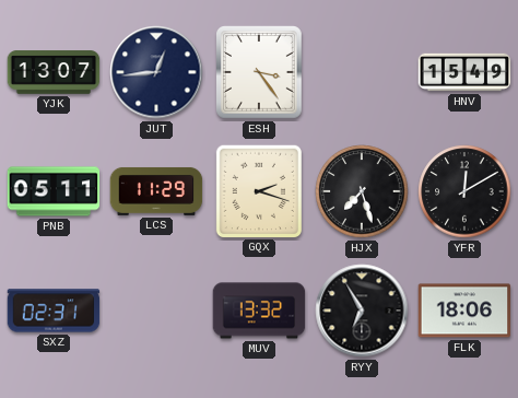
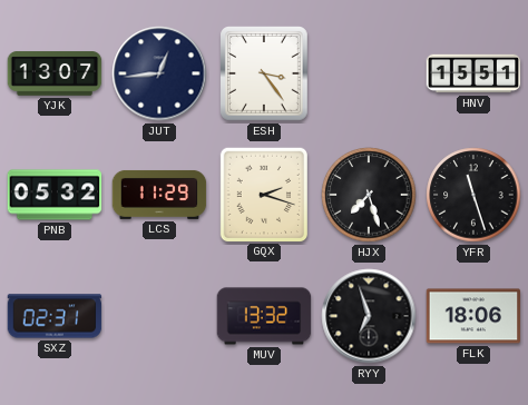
HNV: 15:49 -> 15:51 (473, 73)
PNB: 05:11 -> 05:32 (55, 195)
YFR: 12:10 -> 11:27 (473, 195)
RYY: 6:55 -> 6:57 (369, 316)
